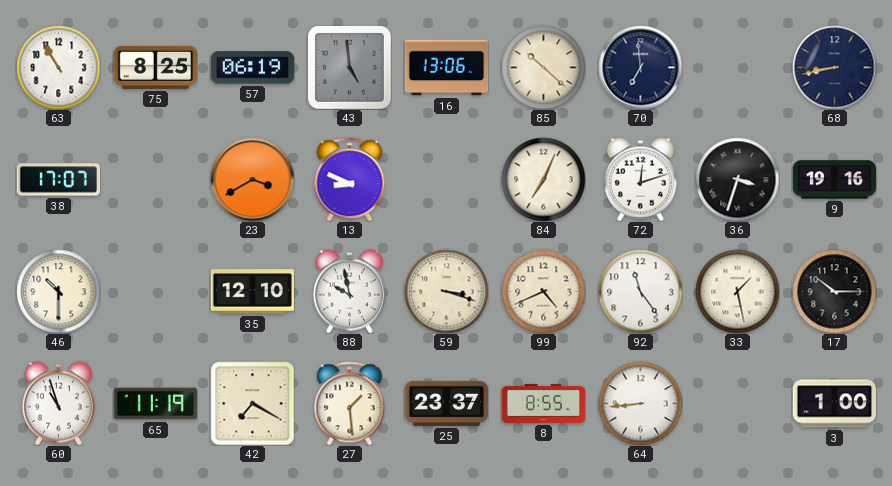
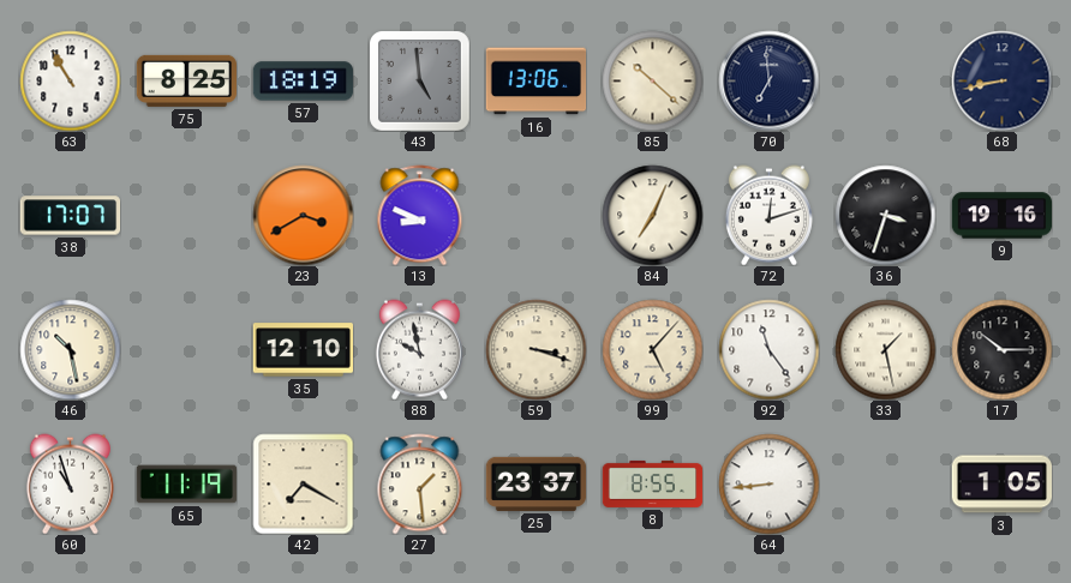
57: 06:19 -> 18:19 (303, 82)
46: 10:30 -> 10:28 (70, 349)
99: 4:41 -> 5:07 (652, 349)
3: 1:00 -> 1:05 (1001, 485)
